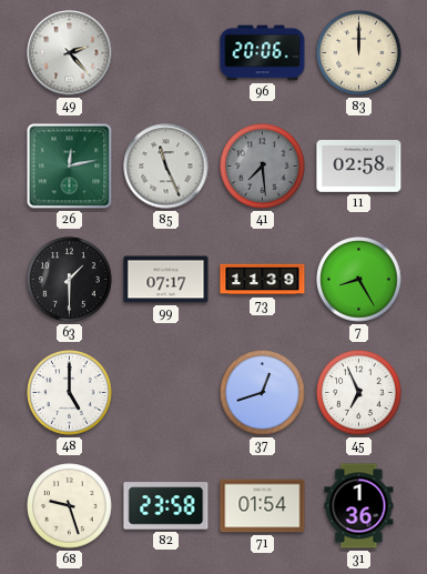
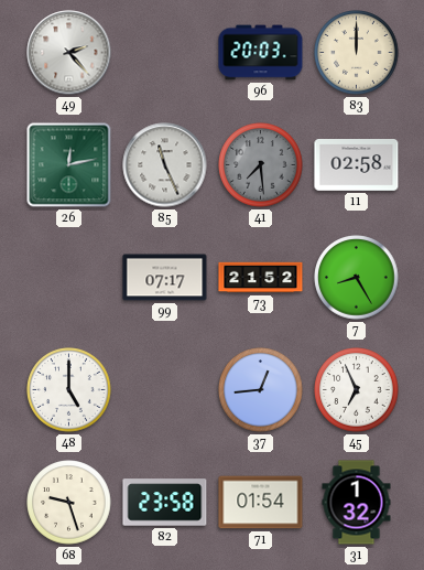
96: 20:06 -> 20:03 (261, 53)
63: 1:30 -> none (70, 280)
73: 11:39 -> 21:52 (261, 278)
37: 12:42 -> 12:44 (261, 390)
31: 1:36 -> 1:32 (357, 503)
